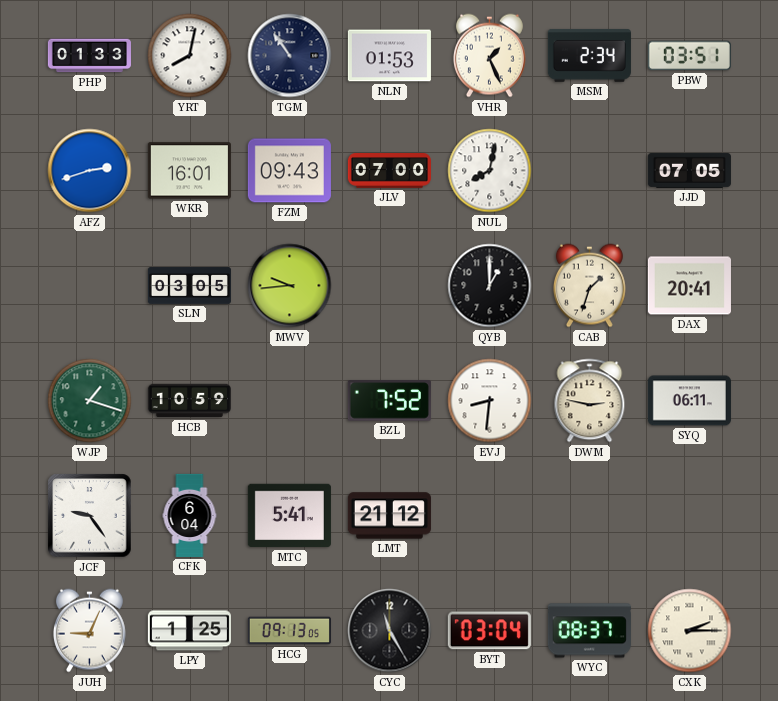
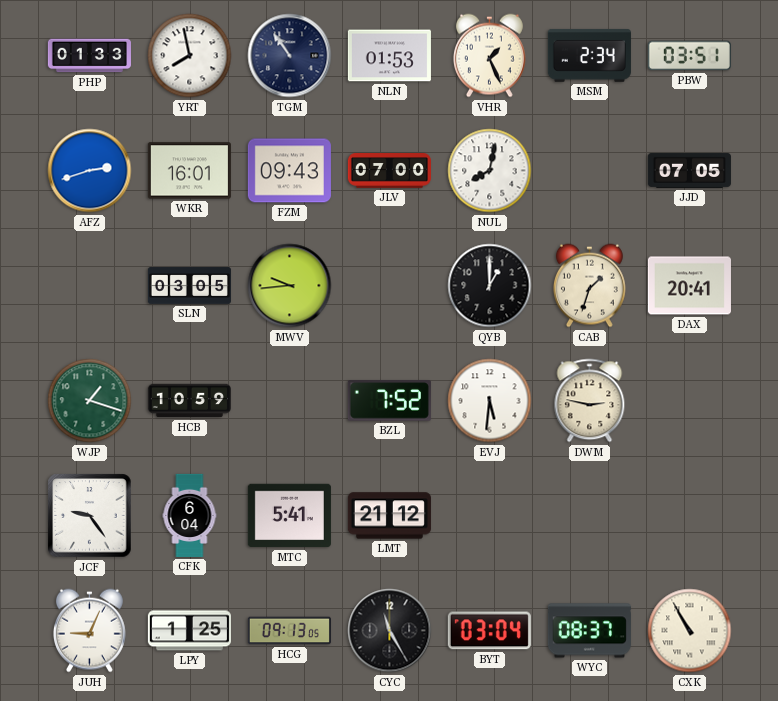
YRT: 8:02 -> 7:58 (190, 56)
EVJ: 8:31 -> 5:31 (490, 401)
SYQ: 06:11 -> none (689, 401)
CXK: 2:15 -> 10:55 (690, 631)
